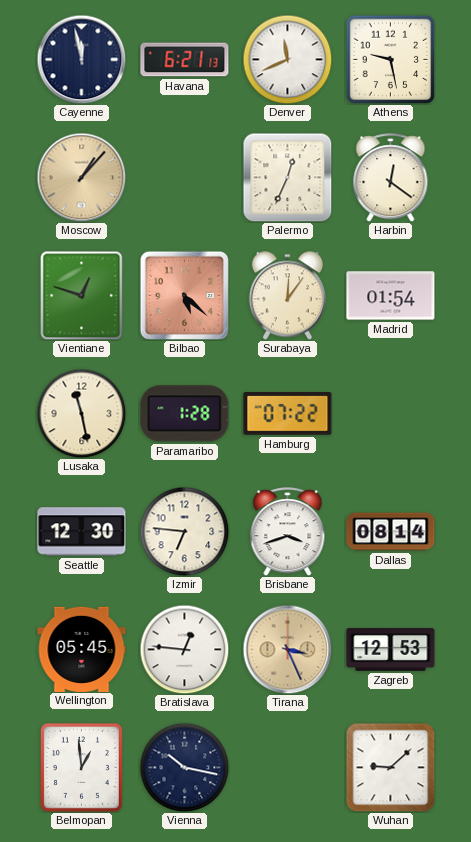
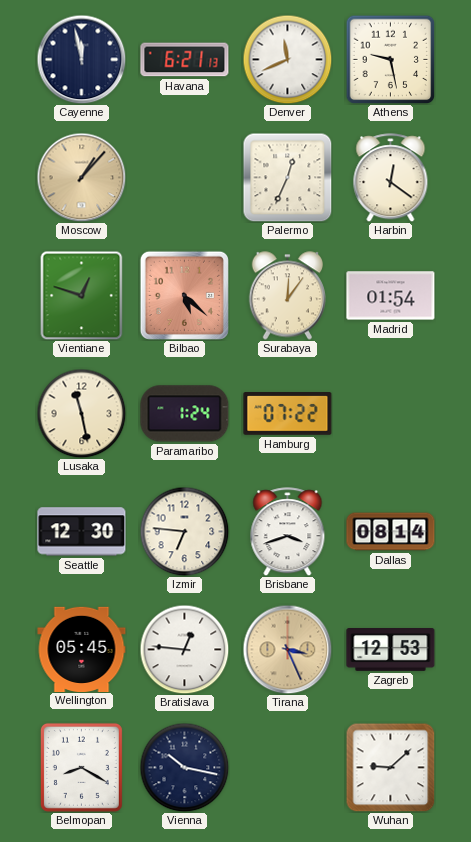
Paramaribo: 1:28 -> 1:24 (185, 414)
Belmopan: 12:59 -> 8:20 (81, 767)
